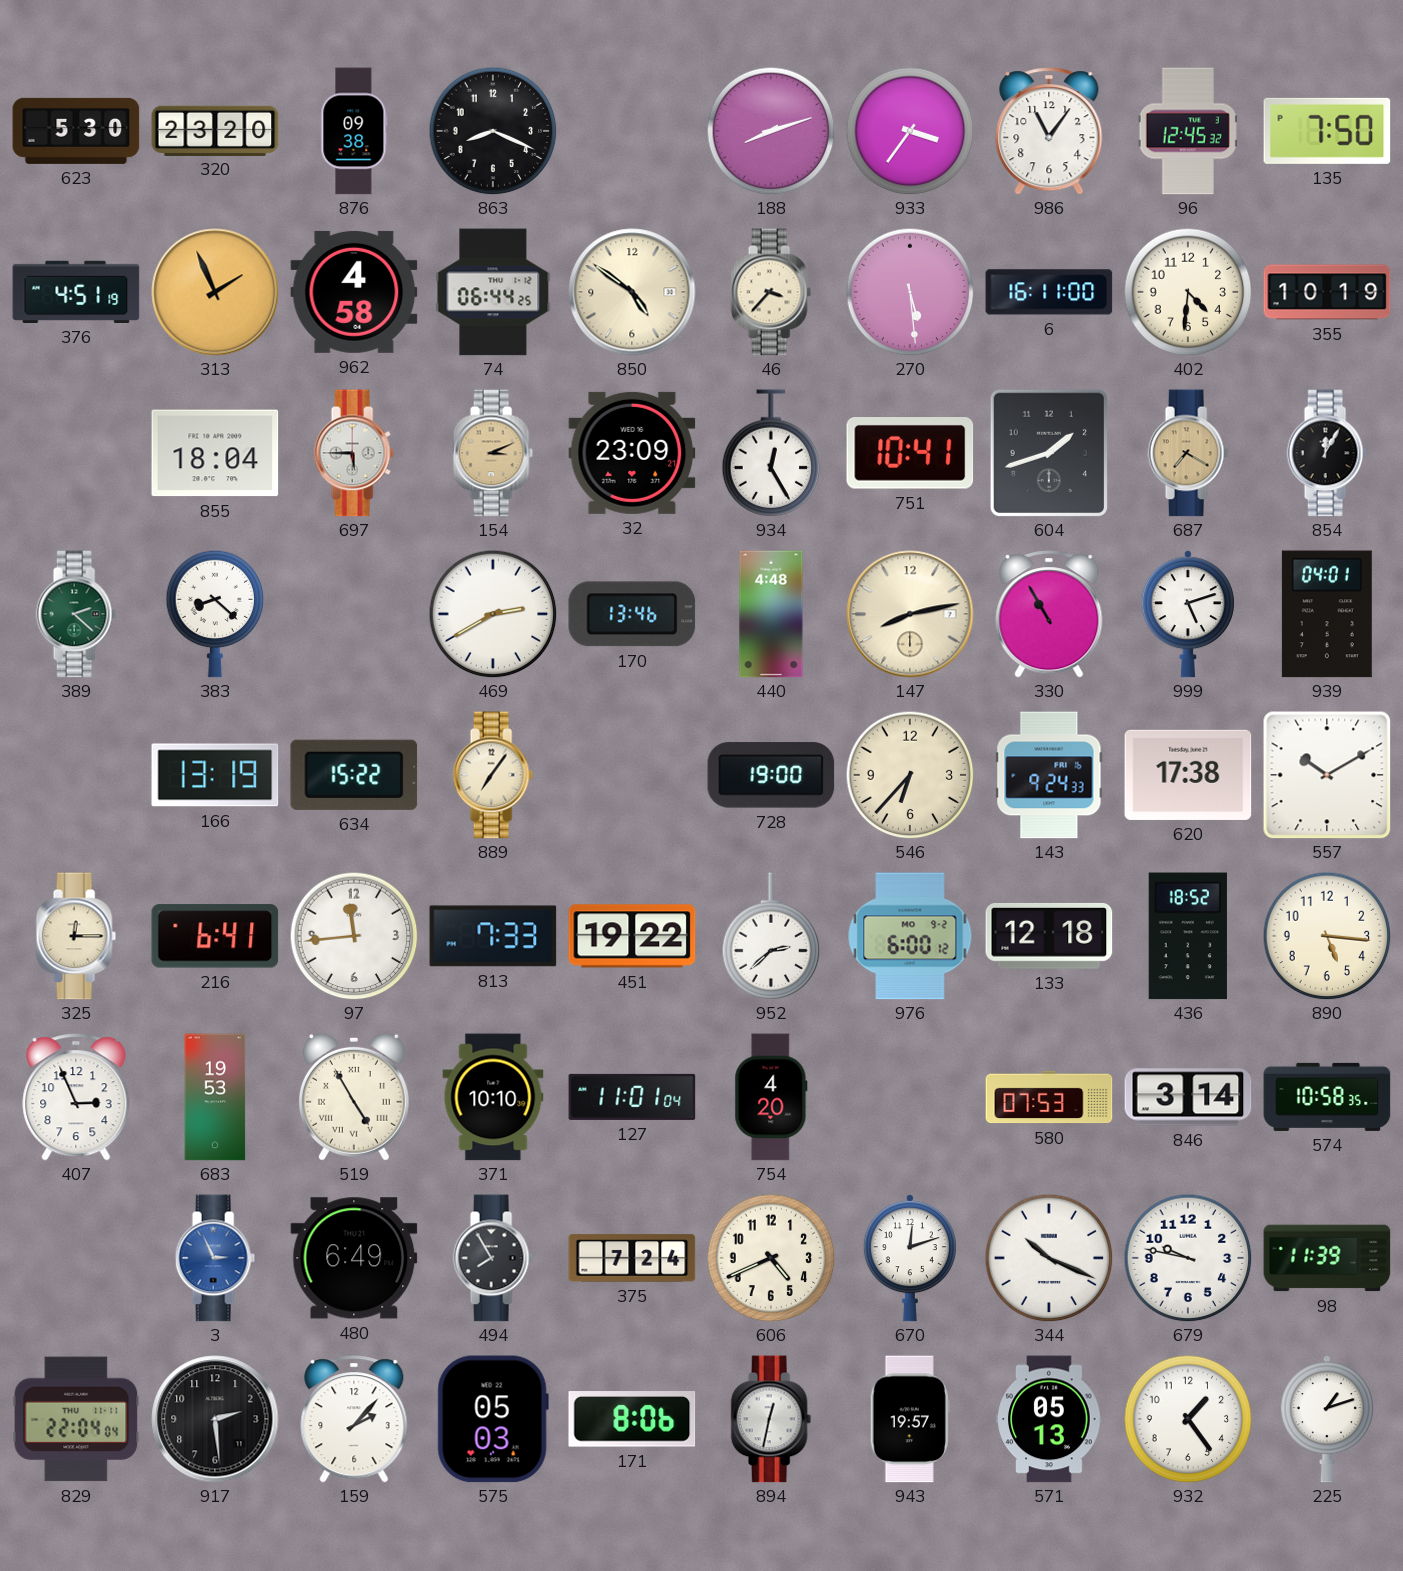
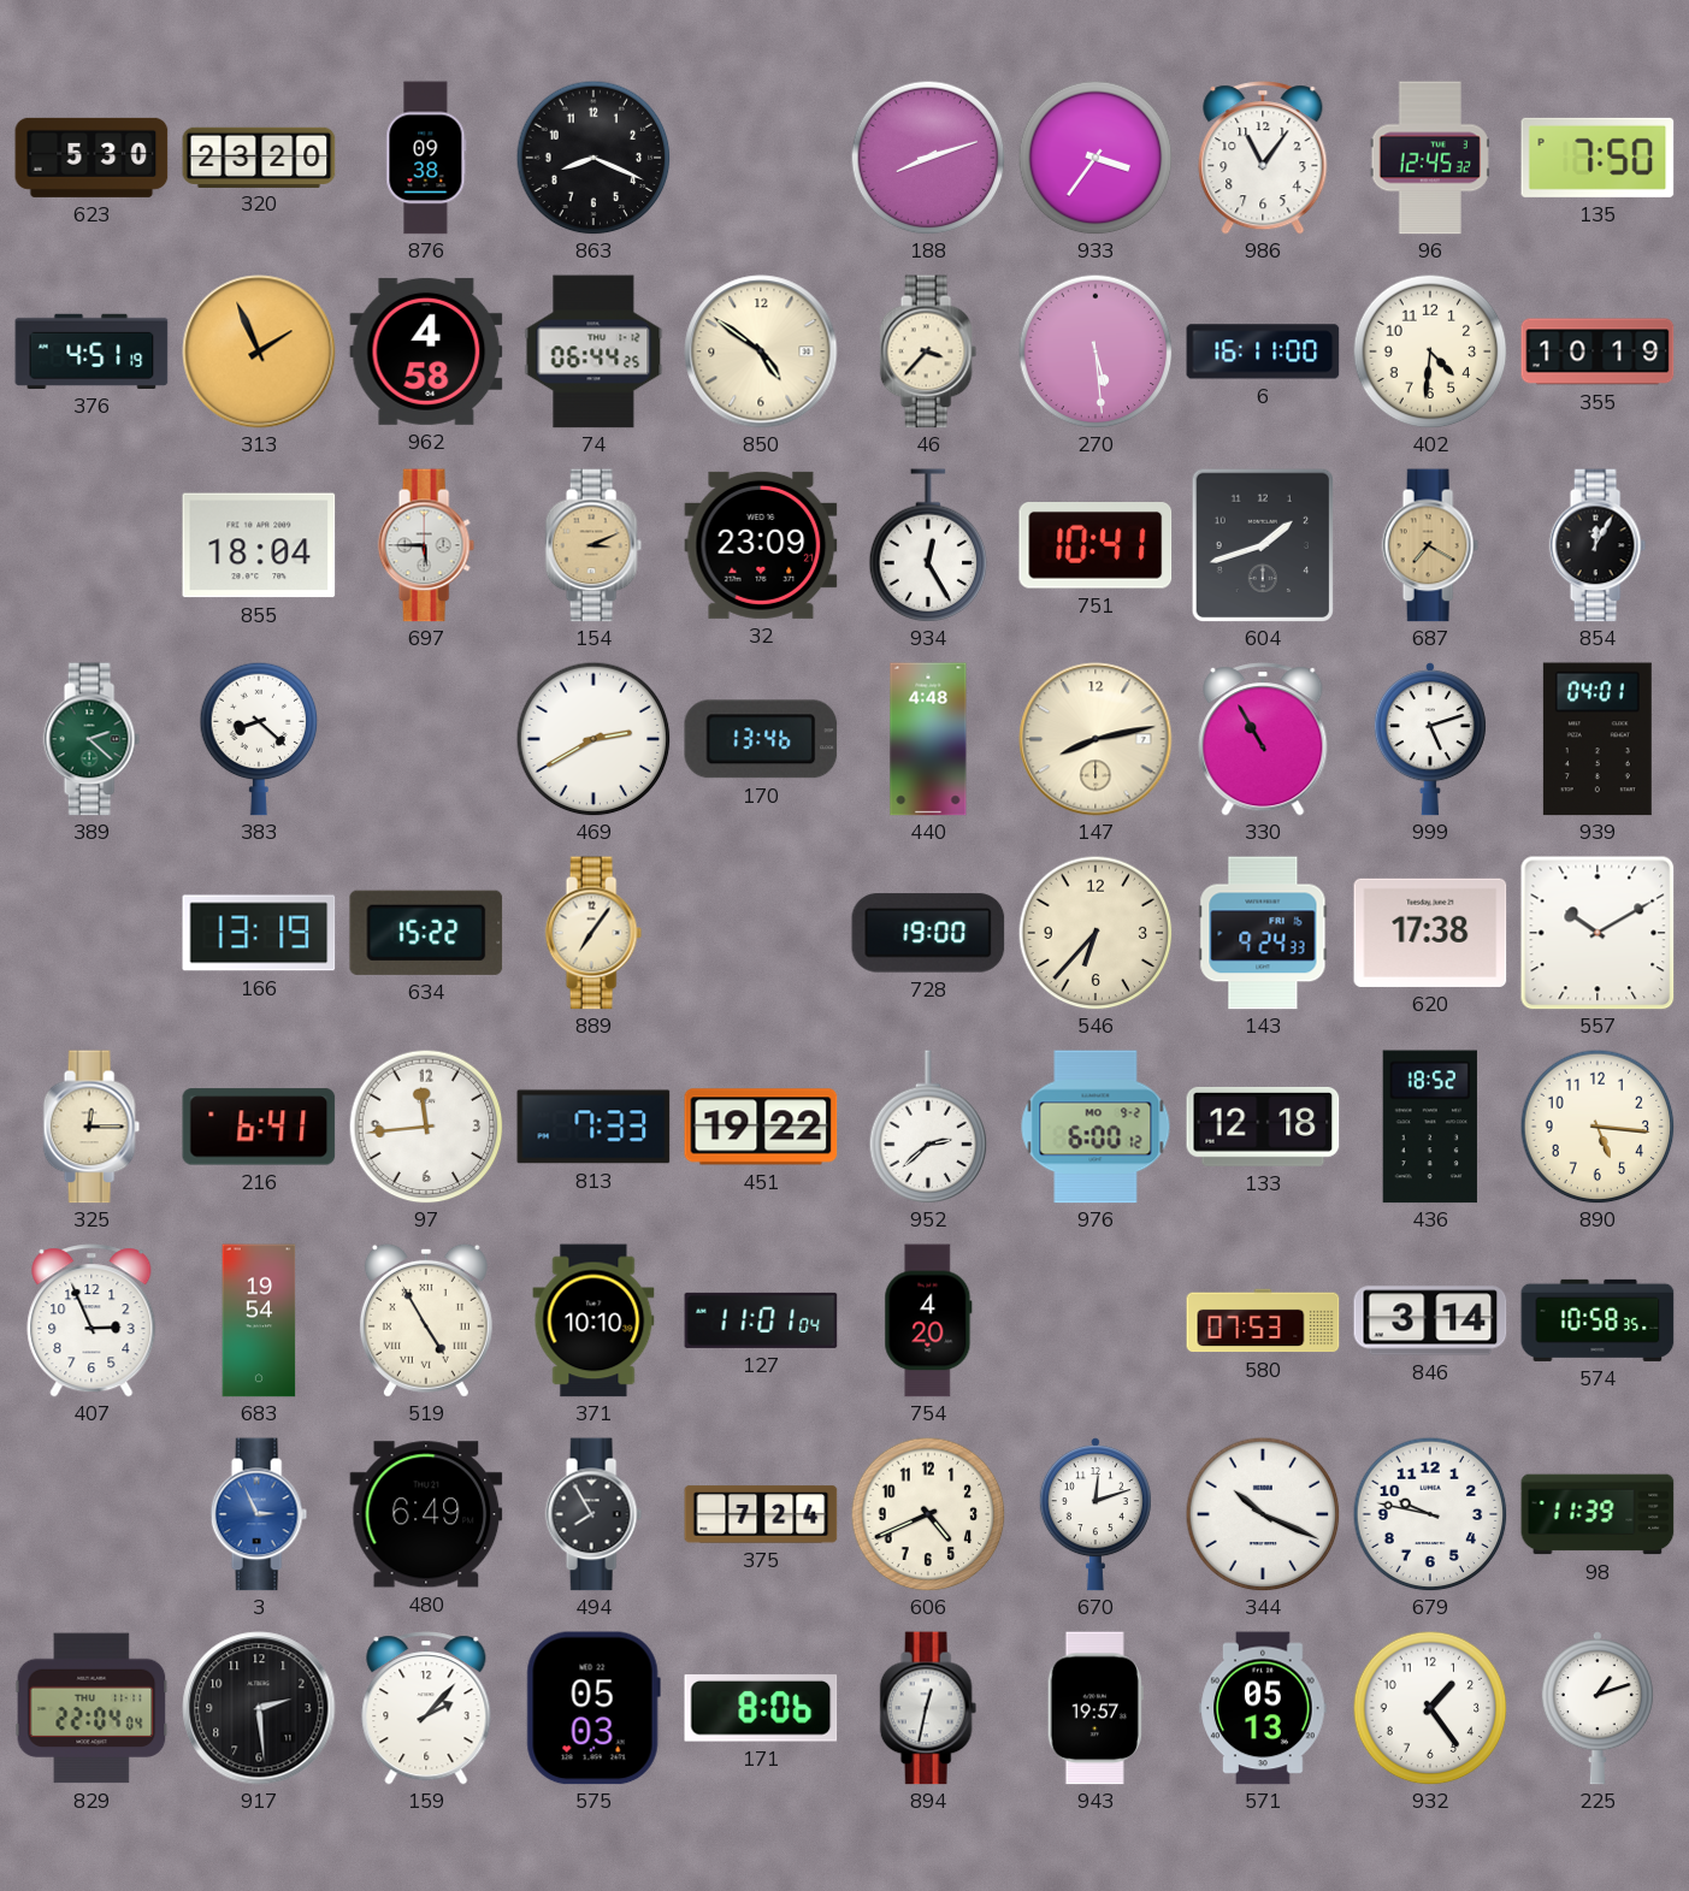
683: 19:53 -> 19:54 (259, 1320)
